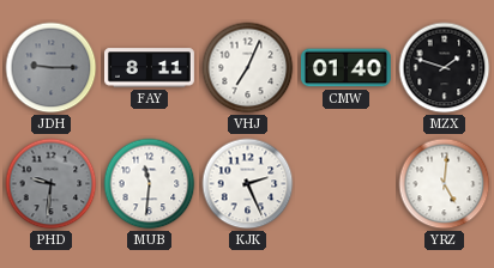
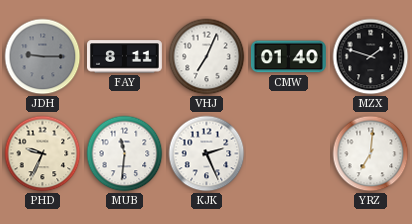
PHD: 9:31 -> 9:34 (43, 154)
PHD dial: grey -> cream (43, 154)
YRZ: 5:01 -> 7:01 (371, 154)
